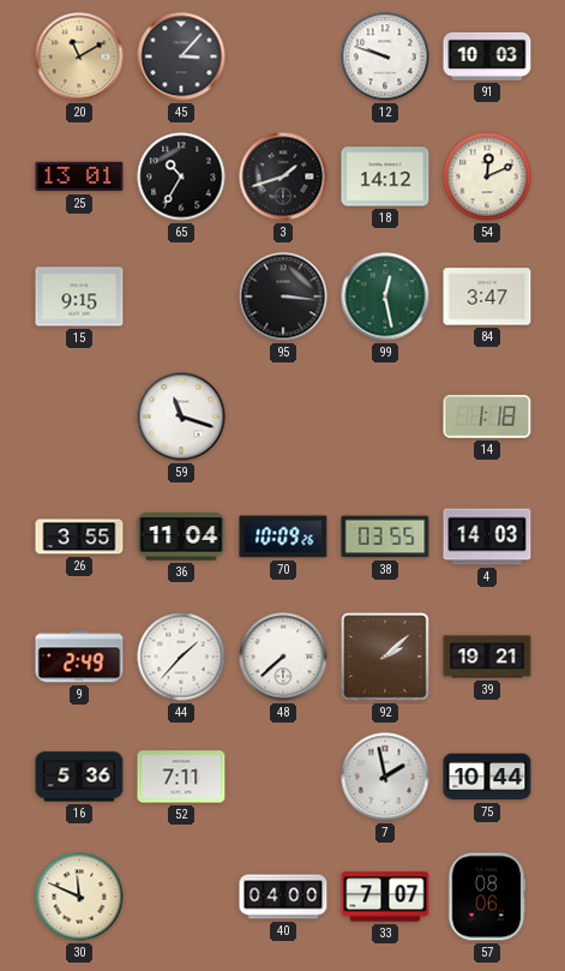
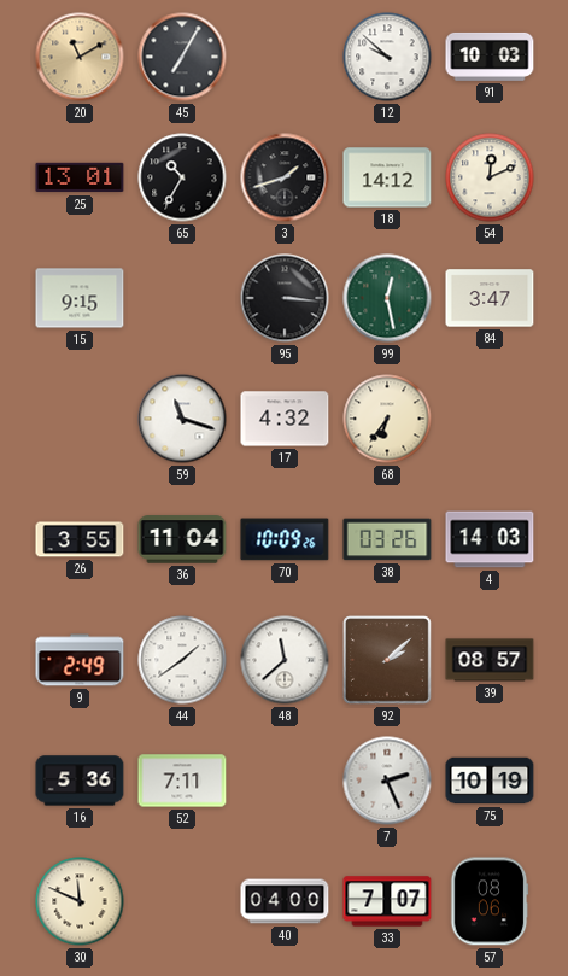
45: 3:07 -> 7:05 (182, 57)
12: 9:48 -> 9:52 (387, 57)
17: none -> 4:32 (285, 419)
68: none -> 6:36 (387, 419)
14: 1:18 -> none (487, 416)
38: 03:55 -> 03:26 (387, 539)
44: 1:37 -> 1:39 (182, 660)
48: 7:38 -> 11:38 (285, 660)
39: 19:21 -> 08:57 (490, 660)
7: 1:58 -> 2:26 (387, 781)
75: 10:44 -> 10:19 (490, 781)
